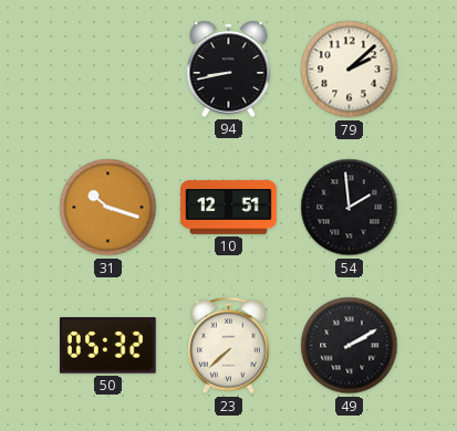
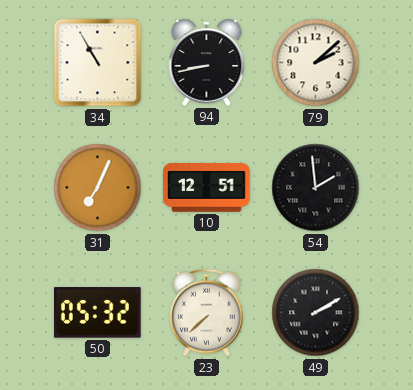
34: none -> 10:55 (98, 63)
31: 10:18 -> 7:04 (98, 188)
